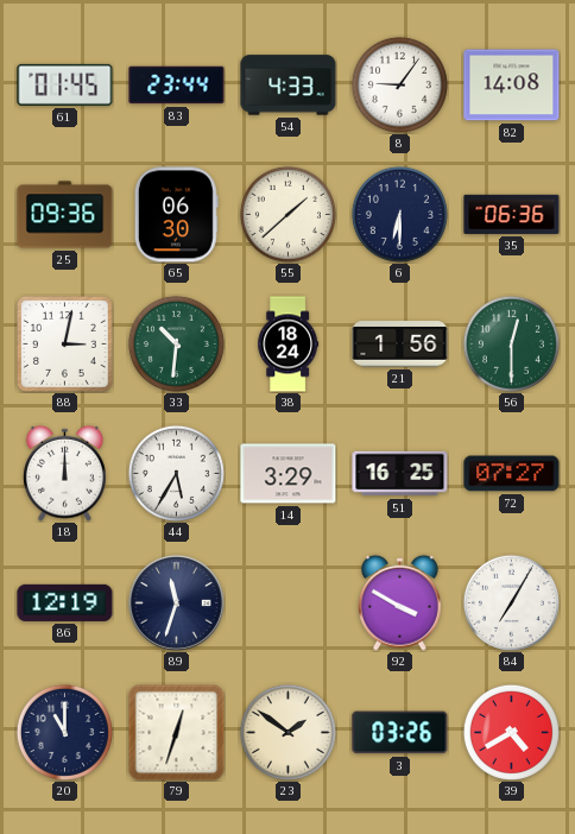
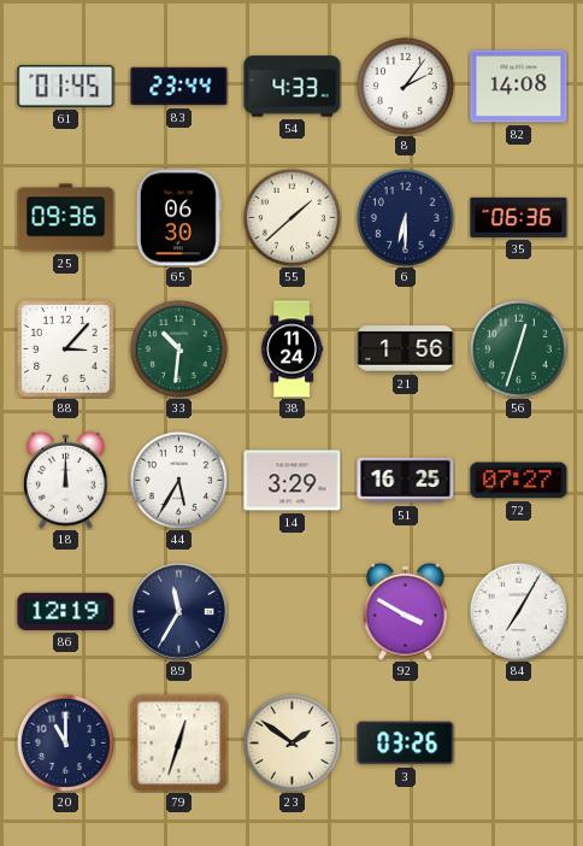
8: 9:06 -> 2:06 (405, 86)
88: 3:02 -> 3:07 (66, 349)
38: 18:24 -> 11:24 (293, 349)
56: 12:30 -> 12:33 (518, 348)
89: 11:33 -> 11:35 (179, 612)
39: 4:40 -> none (511, 732)
